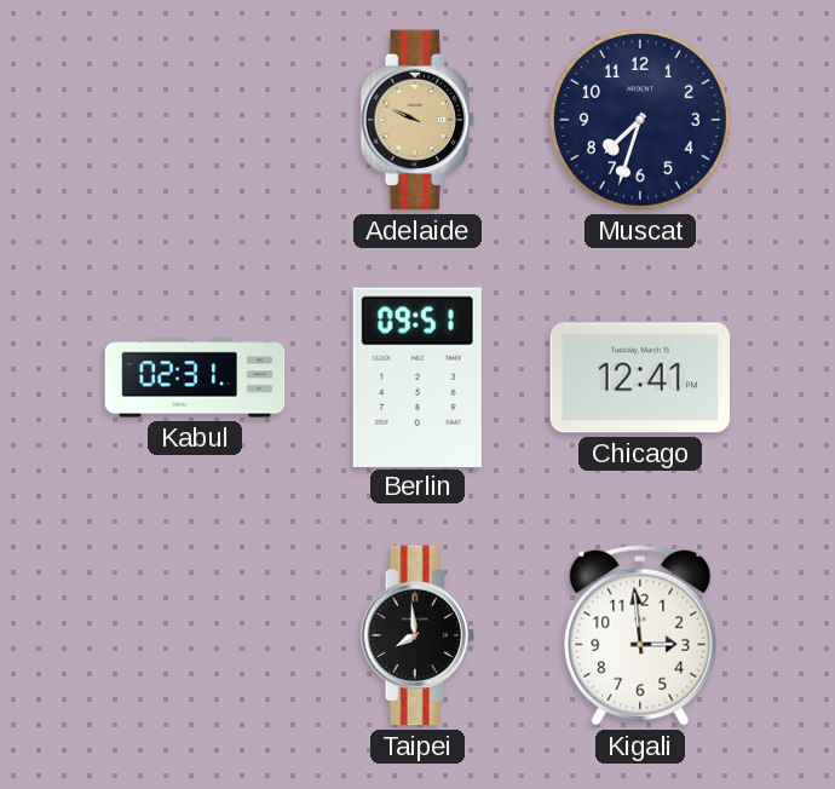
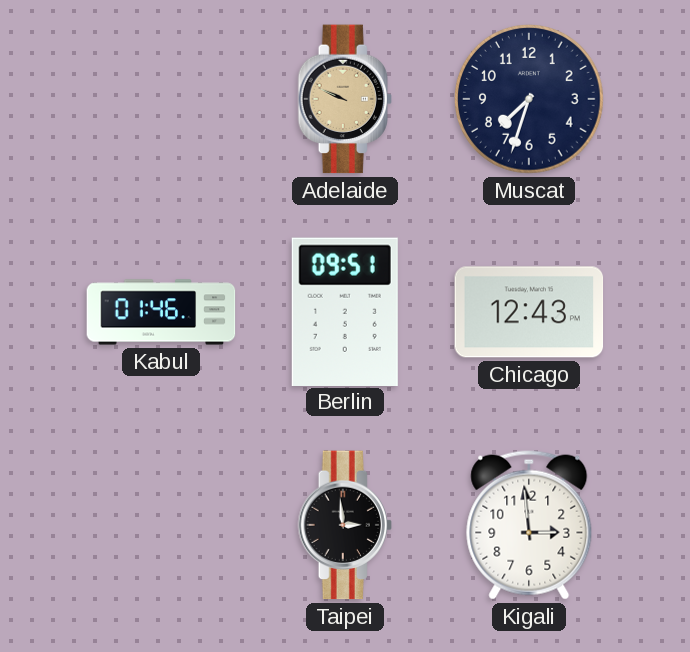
Kabul: 02:31 -> 01:46 (161, 312)
Chicago: 12:41 -> 12:43 (529, 312)
Taipei: 7:59 -> 2:59 (345, 525)
